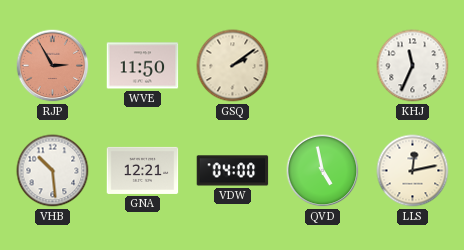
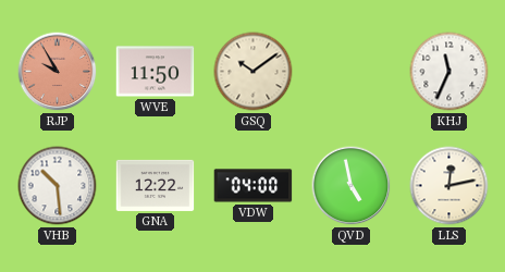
RJP: 2:55 -> 9:55 (58, 72)
GSQ: 2:09 -> 10:09 (254, 72)
GNA: 12:21 -> 12:22 (156, 185)
